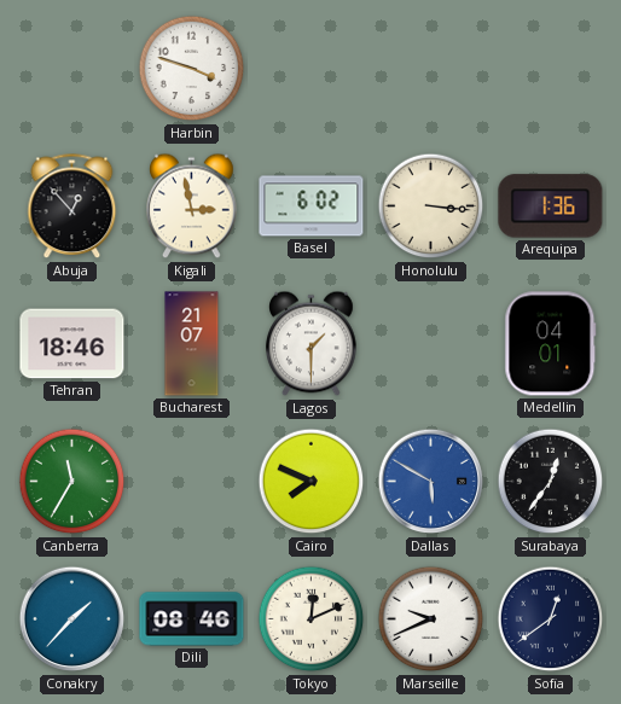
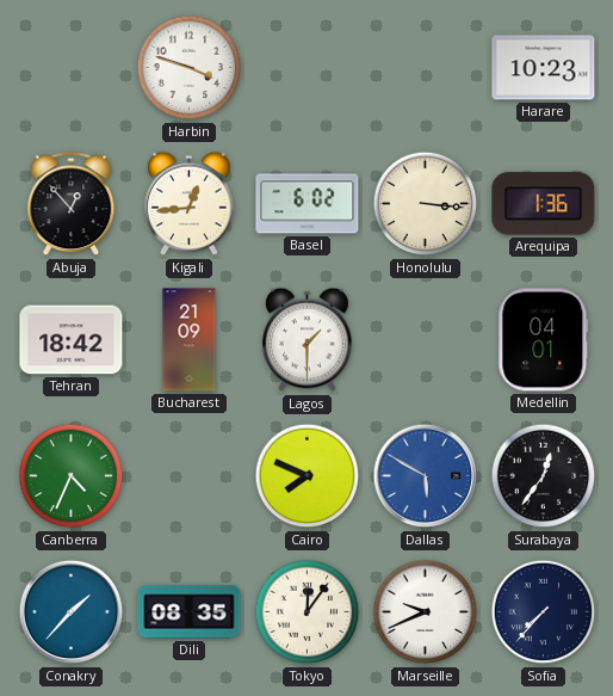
Harare: none -> 10:23 (544, 68)
Kigali: 2:58 -> 12:44 (190, 204)
Tehran: 18:46 -> 18:42 (72, 340)
Bucharest: 21:07 -> 21:09 (190, 340)
Canberra: 11:35 -> 4:34 (72, 476)
Dili: 08:46 -> 08:35 (190, 612)
Tokyo: 12:11 -> 12:06 (308, 612)
Sofia: 12:39 -> 7:37 (544, 612)
